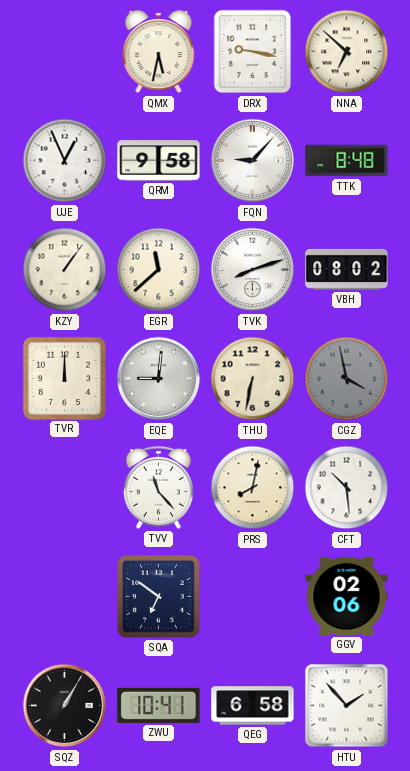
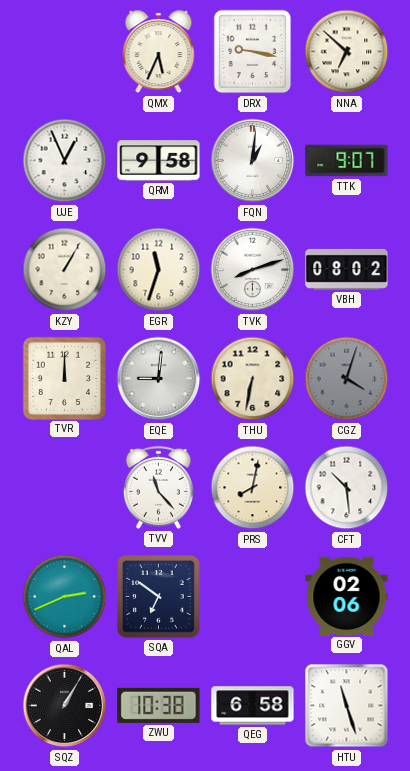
QMX: 5:32 -> 5:34 (159, 52)
FQN: 9:07 -> 1:01 (253, 161)
TTK: 8:48 -> 9:07 (347, 161)
KZY: 1:06 -> 1:05 (65, 270)
EGR: 11:38 -> 11:33 (159, 270)
CGZ: 3:58 -> 4:03 (347, 379)
QAL: none -> 2:41 (65, 597)
ZWU: 10:41 -> 10:38 (159, 705)
HTU: 1:53 -> 11:27 (347, 706)
